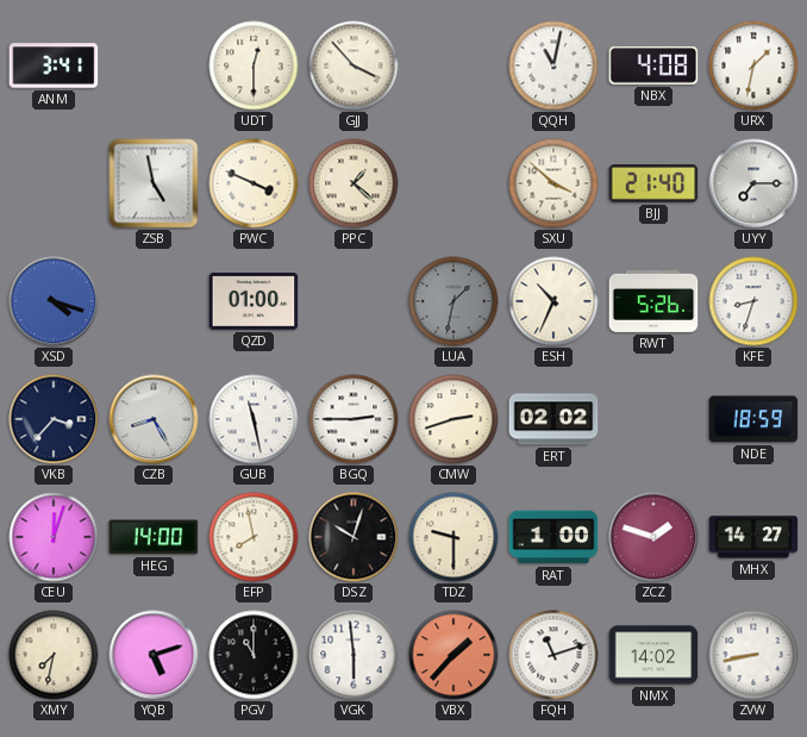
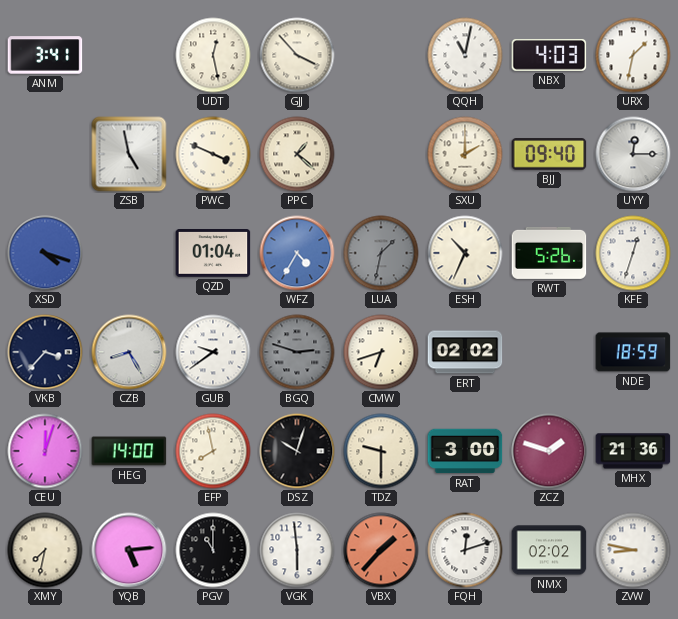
UDT: 12:30 -> 12:28 (213, 55)
NBX: 4:08 -> 4:03 (549, 55)
SXU: 3:52 -> 2:00 (465, 154)
BJJ: 21:40 -> 09:40 (549, 154)
UYY: 7:15 -> 12:15 (633, 154)
QZD: 01:00 -> 01:04 (213, 254)
WFZ: none -> 4:35 (297, 253)
KFE: 8:33 -> 12:33 (633, 253)
GUB: 11:28 -> 9:39 (213, 352)
BGQ: 2:45 -> 2:48 (297, 352)
BGQ dial: white -> grey (297, 352)
CMW: 2:42 -> 6:42 (381, 352)
RAT: 1:00 -> 3:00 (465, 451)
MHX: 14:27 -> 21:36 (633, 451)
YQB: 5:12 -> 5:14 (129, 550)
FQH: 11:12 -> 12:12 (465, 550)
NMX: 14:02 -> 02:02 (549, 550)
ZVW: 8:43 -> 8:47 (633, 550)
